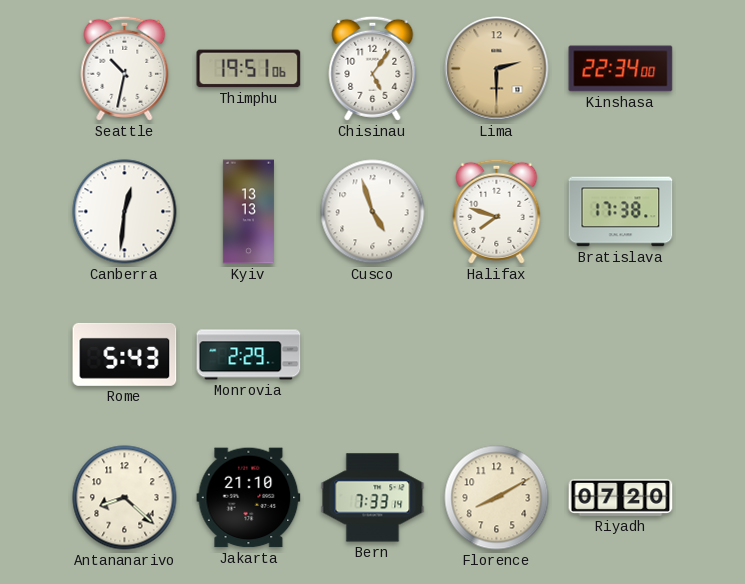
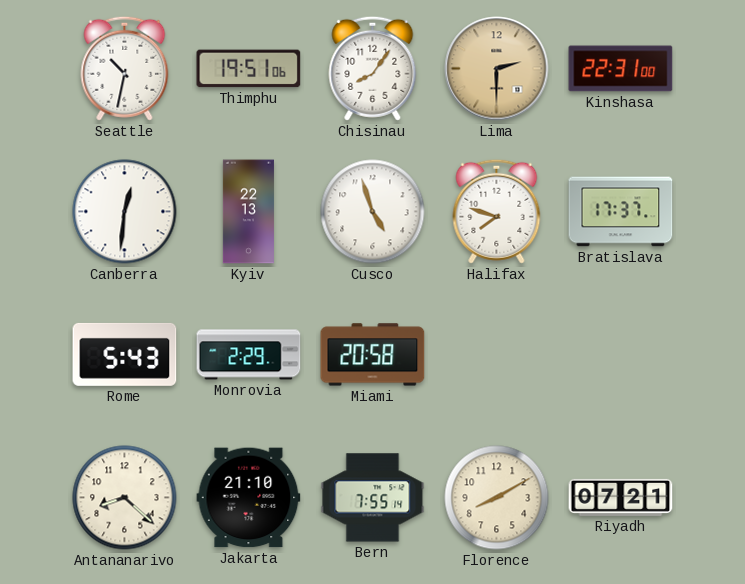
Chisinau: 5:06 -> 8:06 (373, 68)
Kinshasa: 22:34 -> 22:31 (621, 69)
Kyiv: 13:13 -> 22:13 (248, 212)
Bratislava: 17:38 -> 17:37 (621, 212)
Miami: none -> 20:58 (373, 355)
Bern: 7:33 -> 7:55 (373, 498)
Riyadh: 07:20 -> 07:21 (621, 497)
